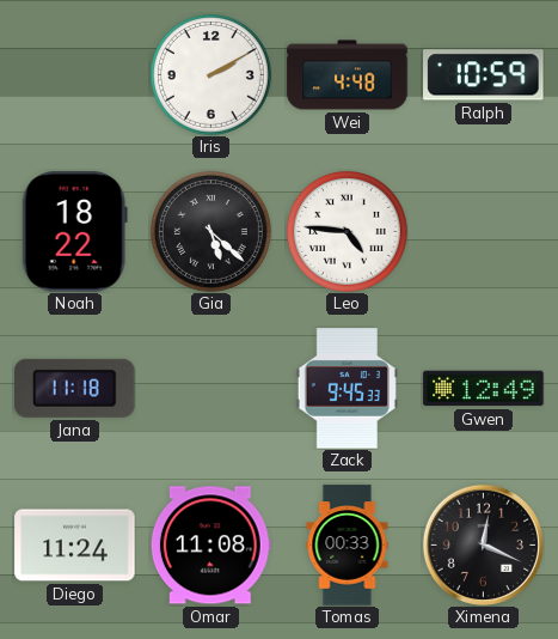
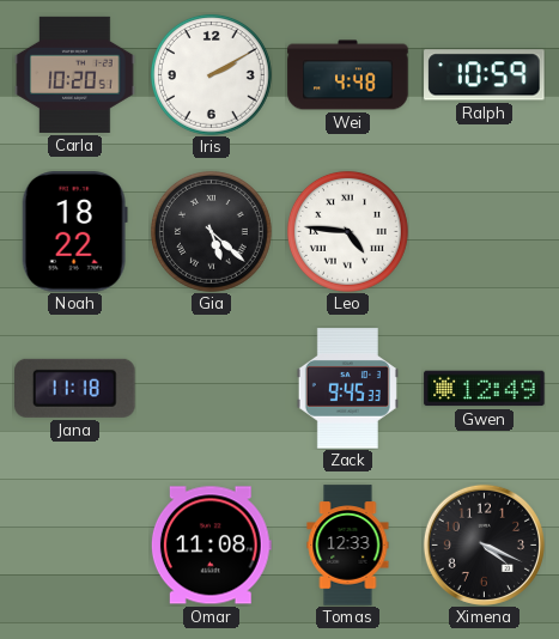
Carla: none -> 10:20 (75, 74)
Diego: 11:24 -> none (75, 546)
Tomas: 00:33 -> 12:33 (348, 546)
Ximena: 12:19 -> 4:19 (484, 544)
